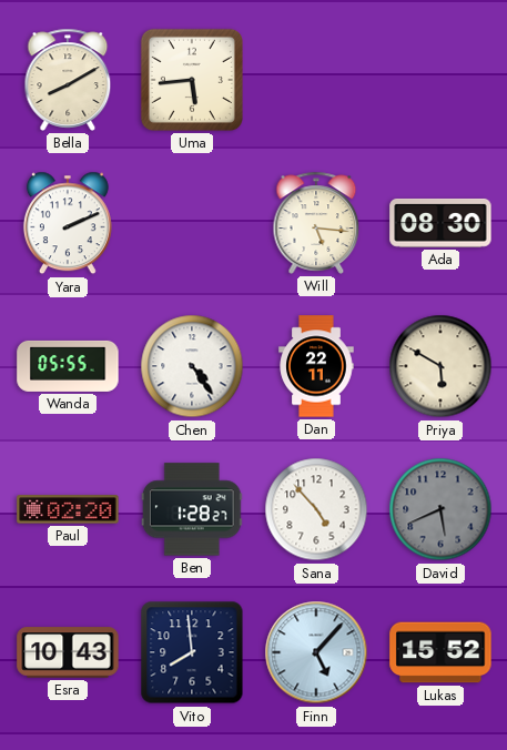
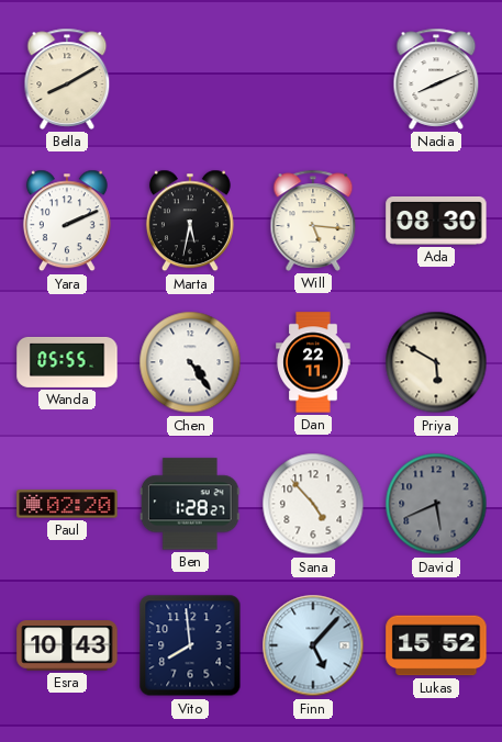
Uma: 5:44 -> none (192, 80)
Nadia: none -> 8:11 (436, 79)
Marta: none -> 5:32 (190, 221)
